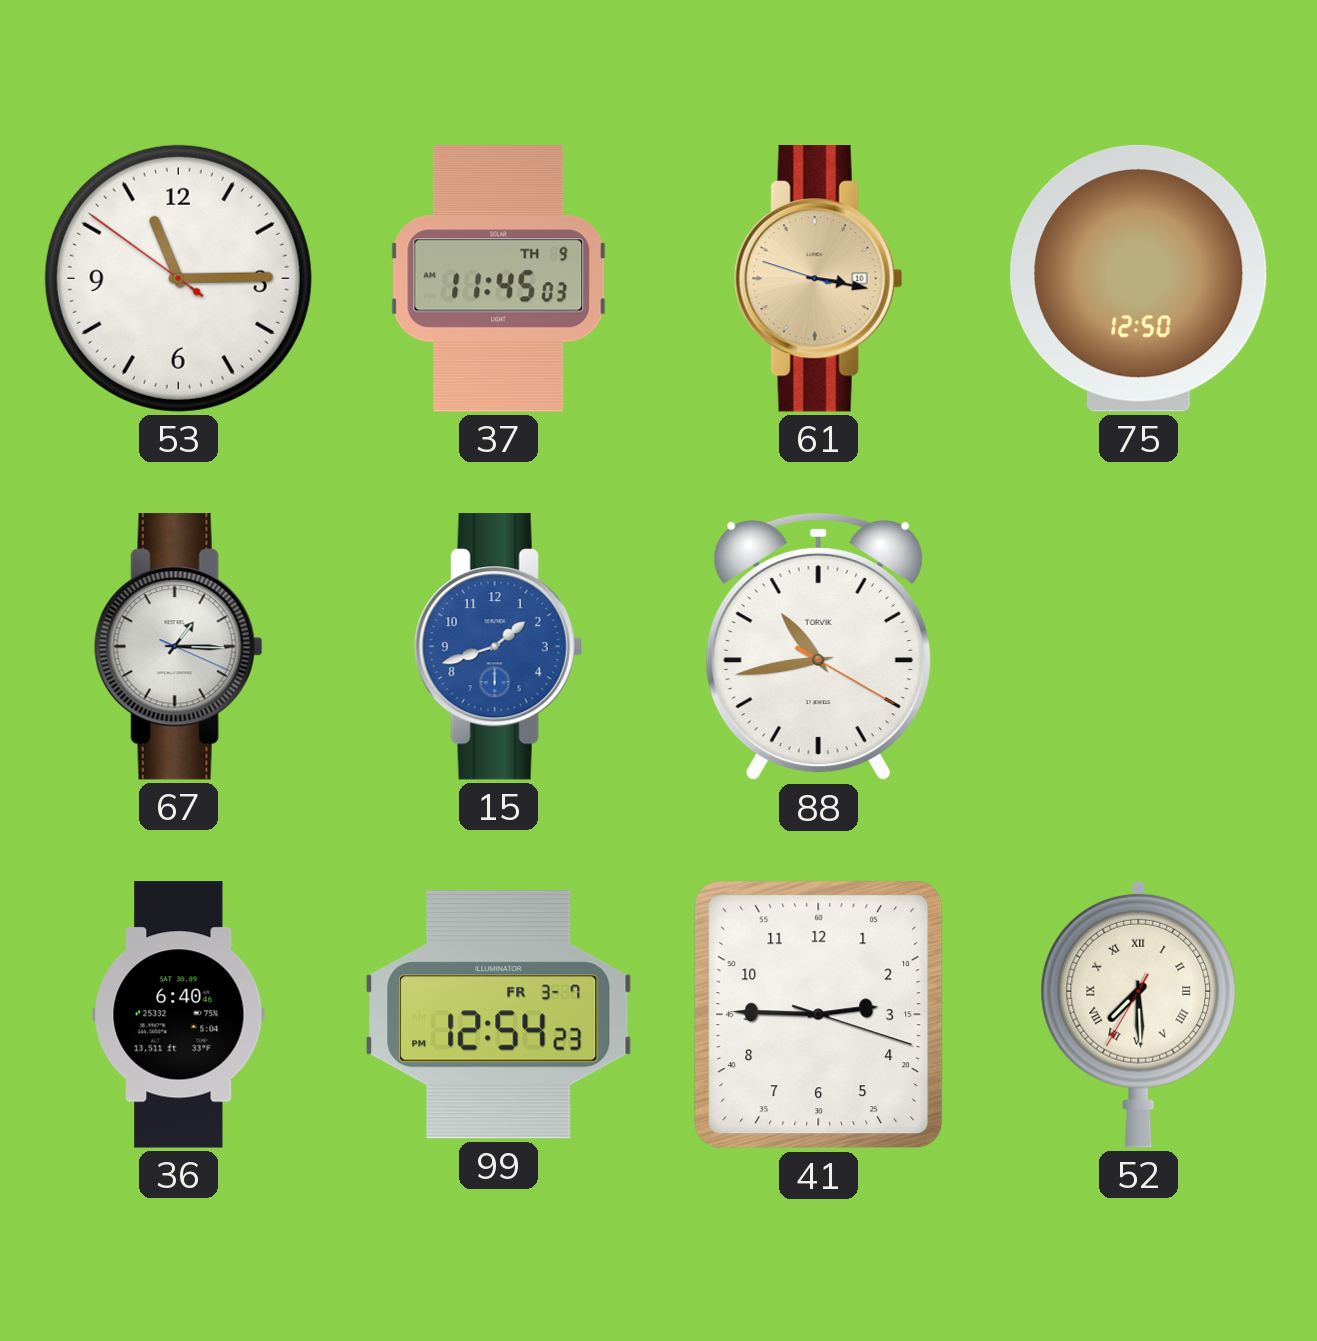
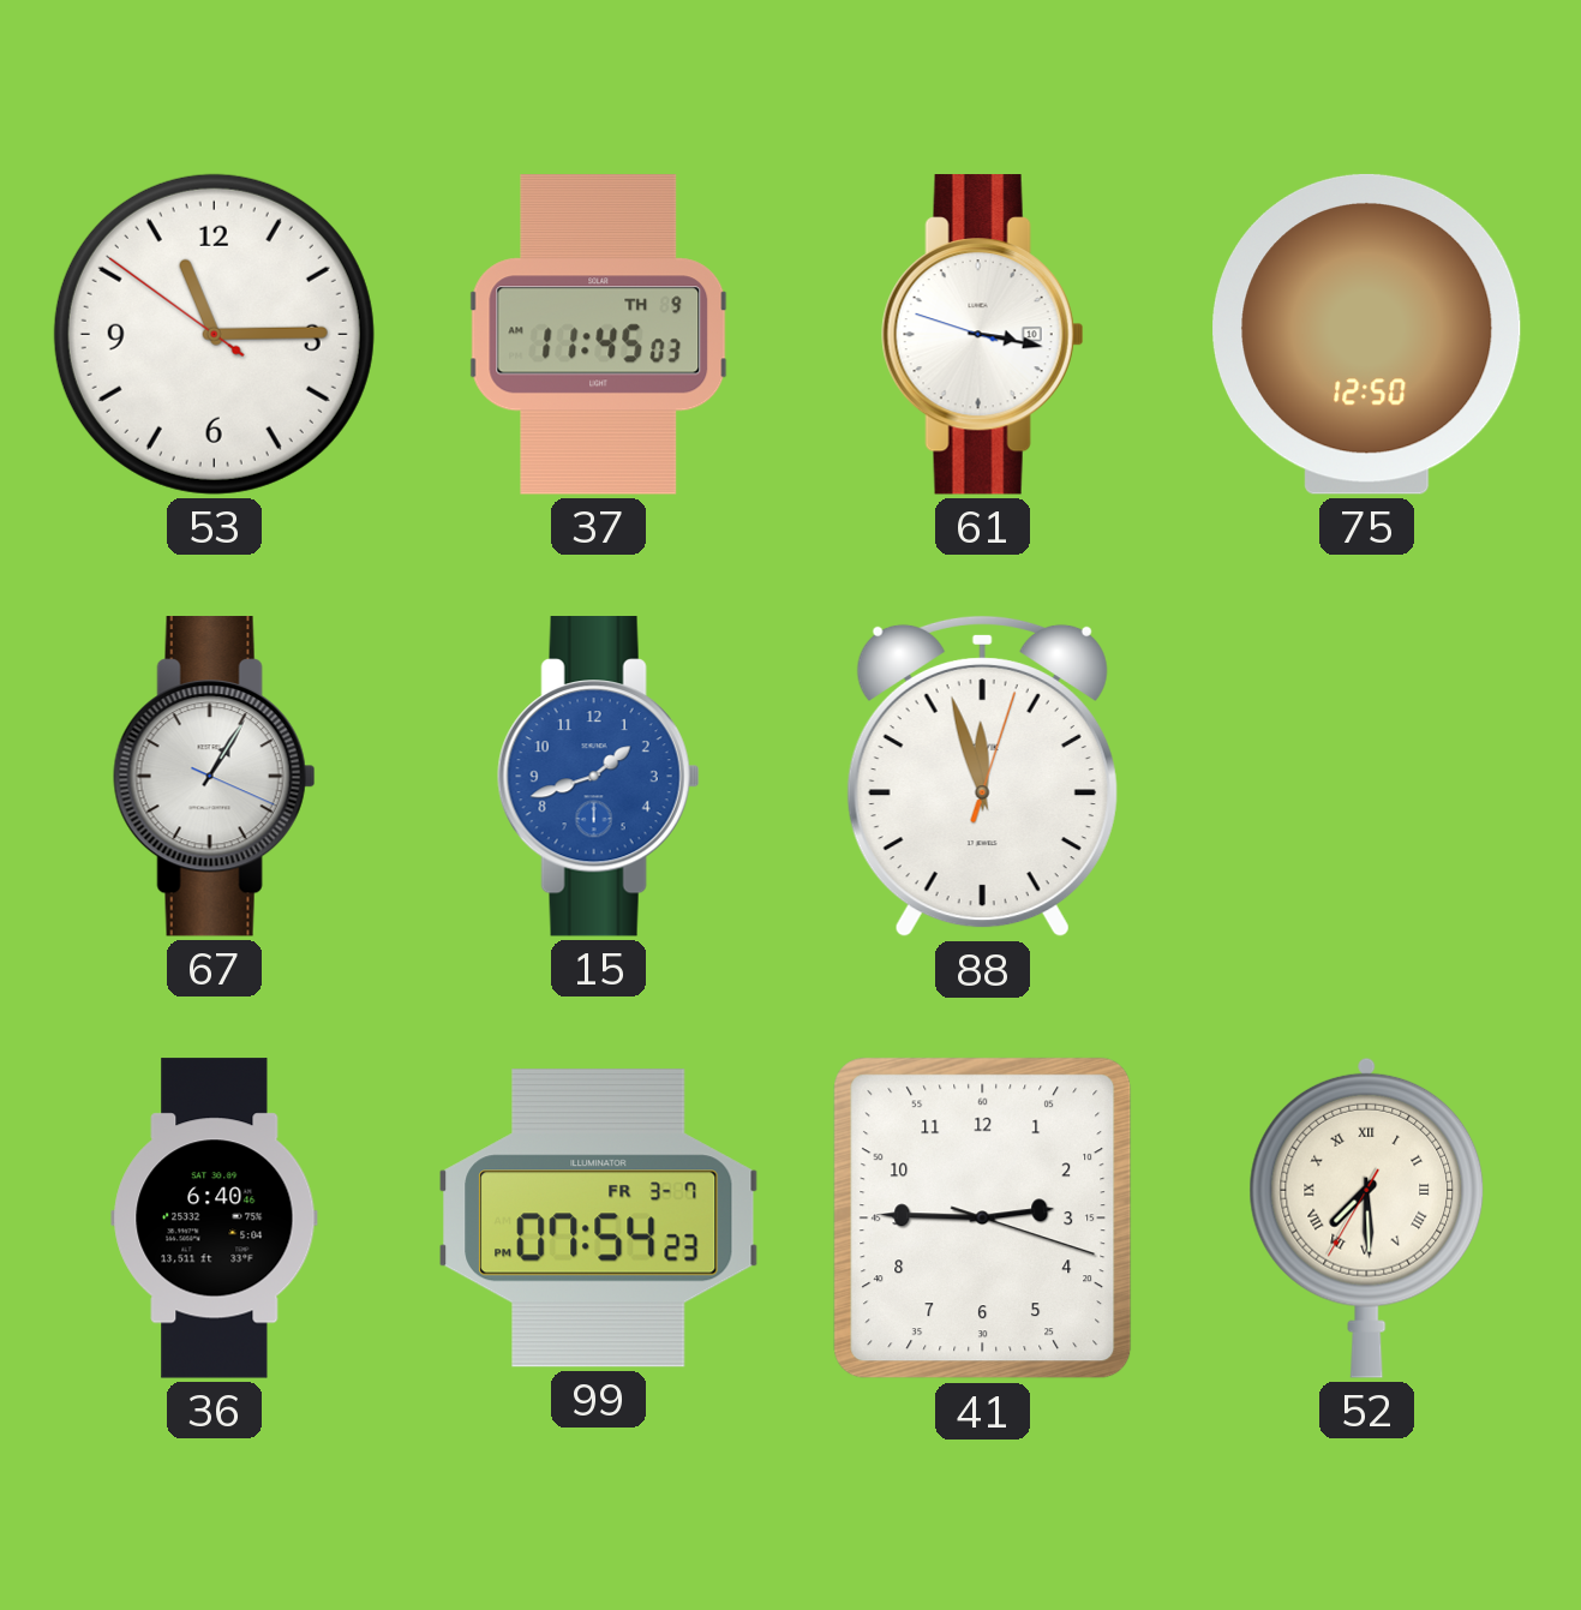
61 dial: champagne -> white (982, 335)
67: 1:15 -> 1:05 (214, 777)
88: 10:43 -> 11:57 (982, 777)
99: 12:54 -> 07:54 (599, 1219)
